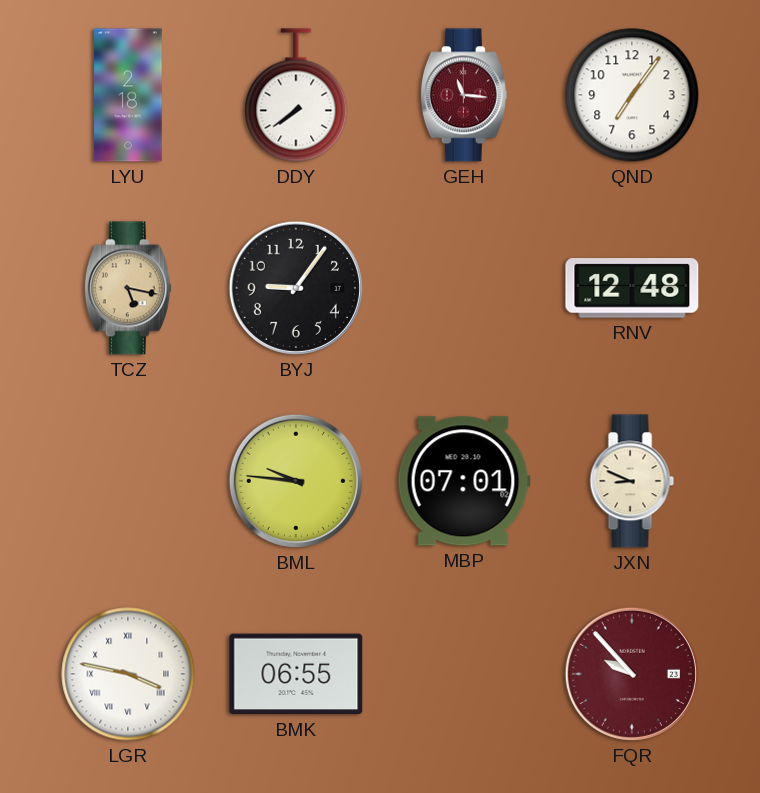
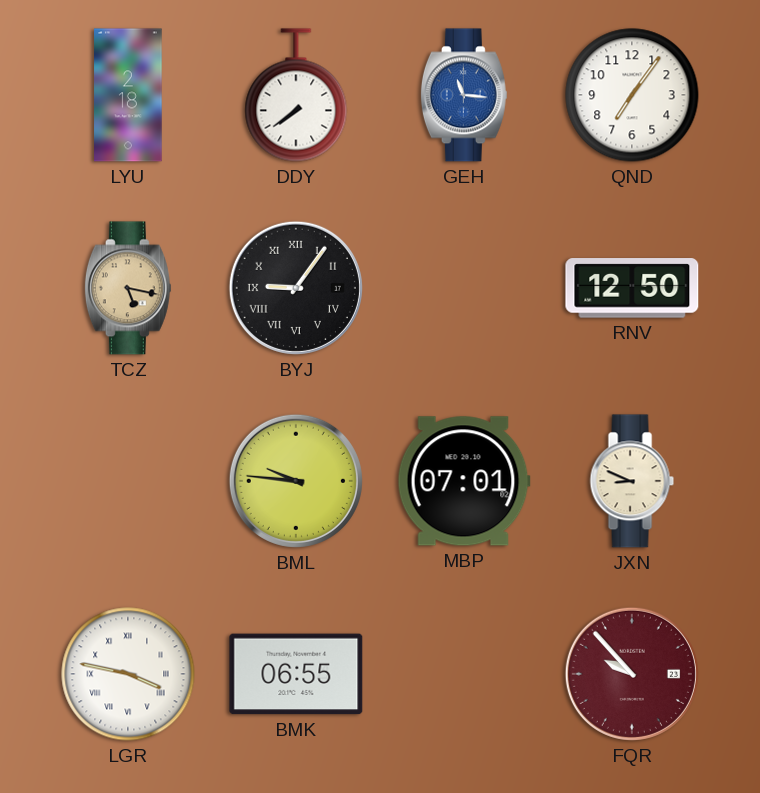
GEH dial: burgundy -> blue (464, 95)
BYJ numerals: Arabic -> Roman (296, 288)
RNV: 12:48 -> 12:50 (632, 288)
